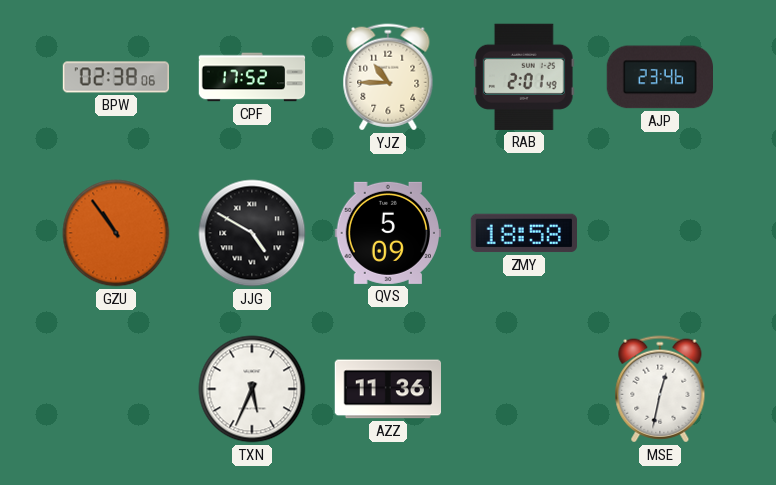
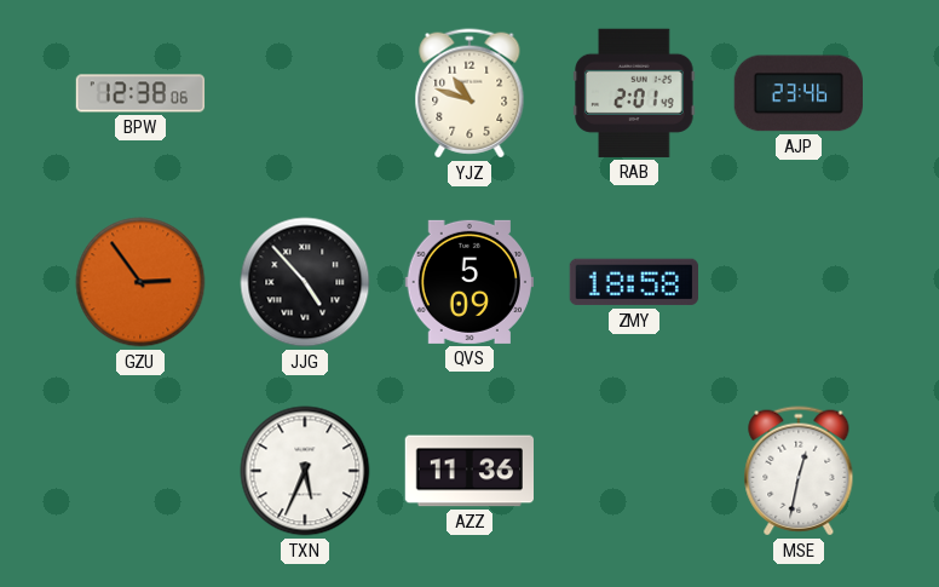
BPW: 02:38 -> 12:38 (140, 93)
CPF: 17:52 -> none (252, 77)
YJZ: 10:45 -> 10:48 (469, 93)
GZU: 10:54 -> 2:54 (140, 282)
JJG: 4:50 -> 4:53 (305, 282)
